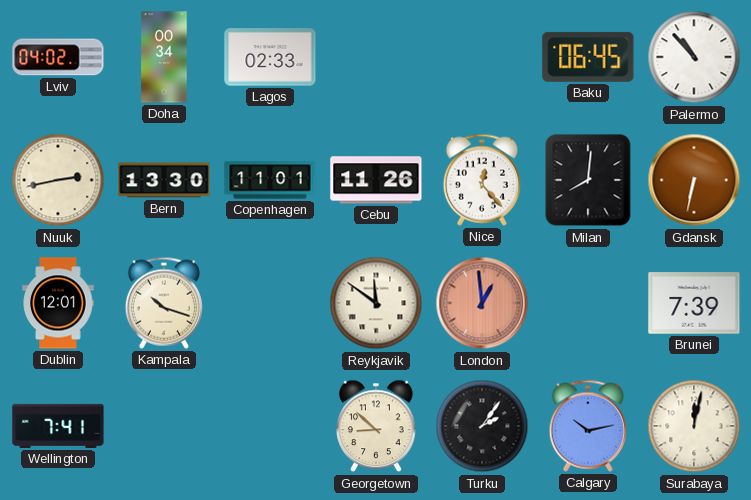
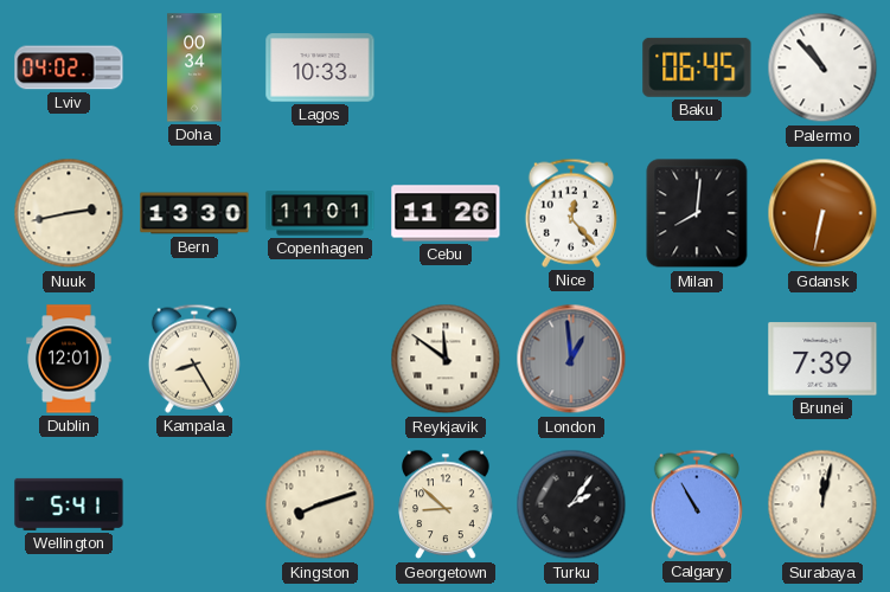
Lagos: 02:33 -> 10:33 (320, 67)
Kampala: 10:18 -> 8:25 (194, 359)
London dial: salmon -> grey (571, 359)
Wellington: 7:41 -> 5:41 (69, 504)
Kingston: none -> 8:12 (320, 504)
Calgary: 10:13 -> 10:55 (697, 504)
